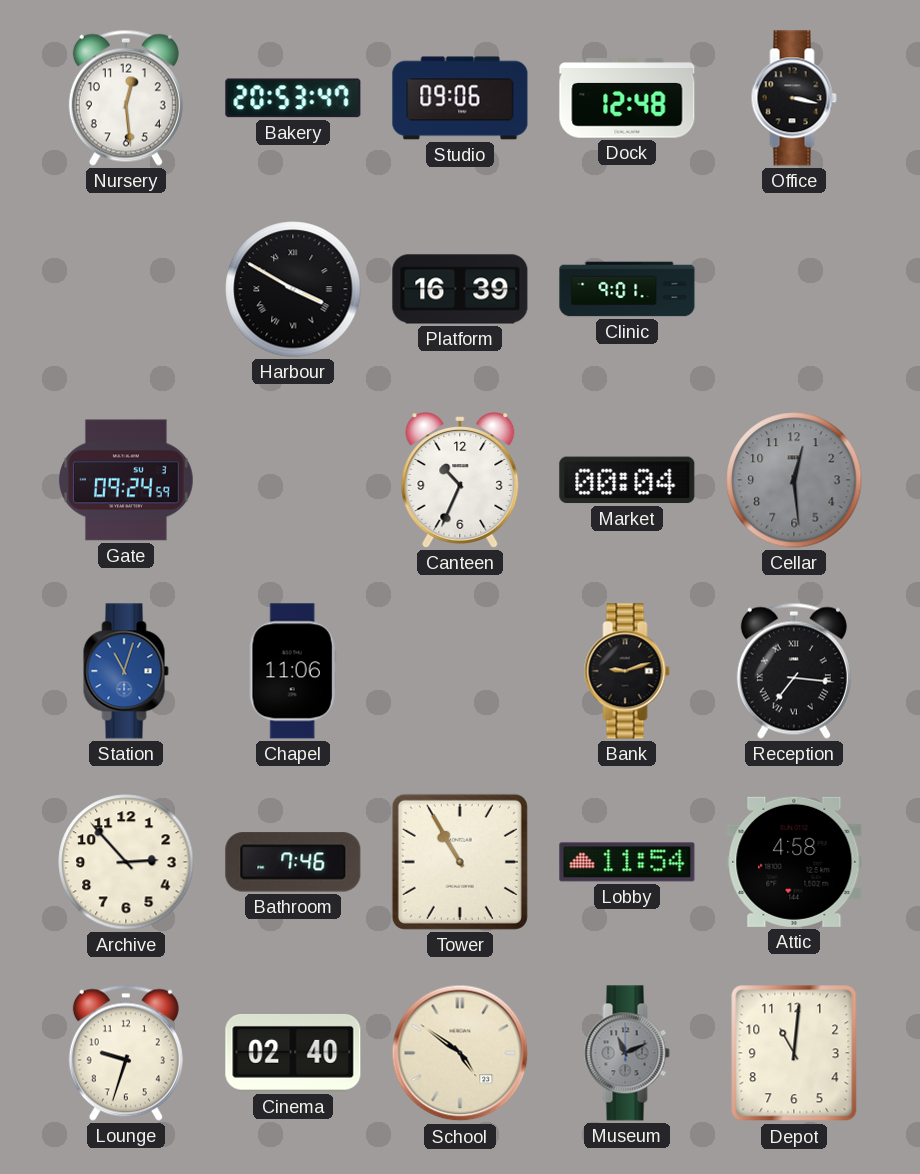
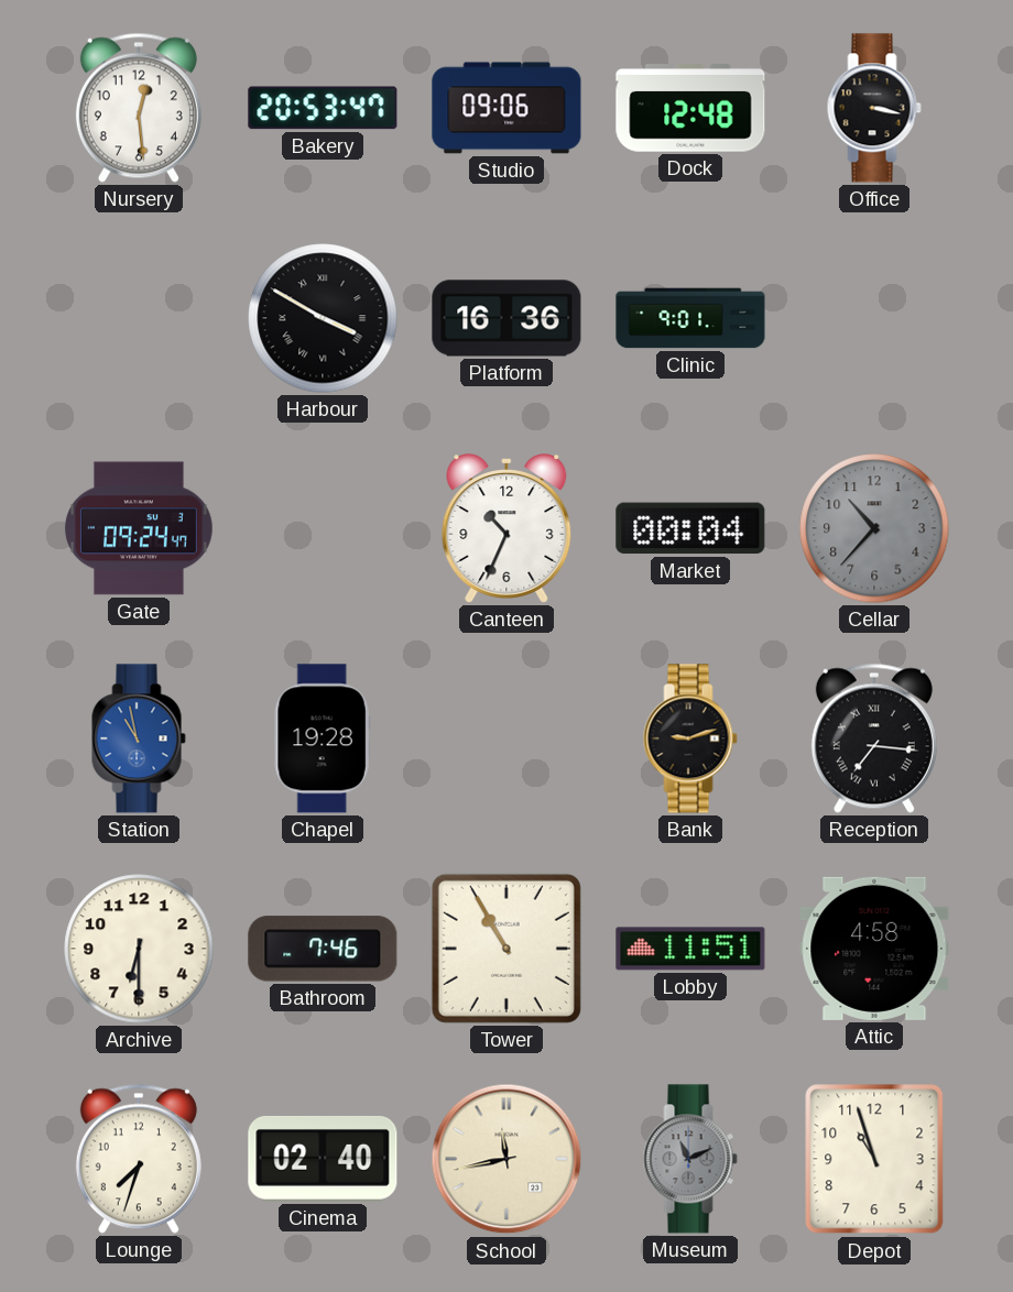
Platform: 16:39 -> 16:36 (506, 318)
Gate: 09:24:59 -> 09:24:47 (140, 528)
Cellar: 12:29 -> 10:37 (874, 528)
Station: 11:03 -> 10:58 (139, 738)
Chapel: 11:06 -> 19:28 (323, 738)
Archive: 2:53 -> 6:30 (139, 949)
Lobby: 11:54 -> 11:51 (690, 949)
Lounge: 9:33 -> 7:33 (139, 1159)
School: 4:51 -> 11:43 (506, 1159)
Depot: 11:01 -> 10:57 (874, 1159)
